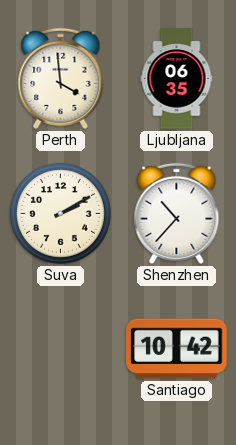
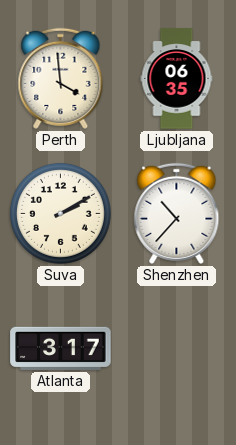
Atlanta: none -> 3:17 (61, 348)
Santiago: 10:42 -> none (177, 349)
